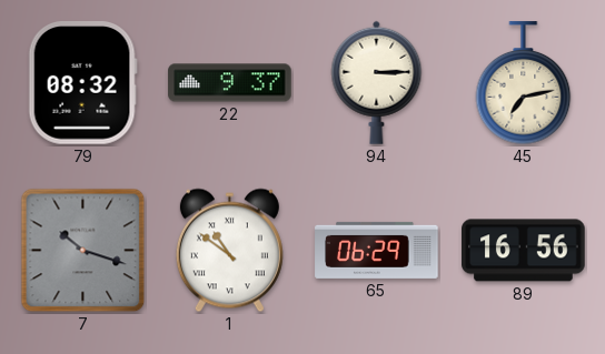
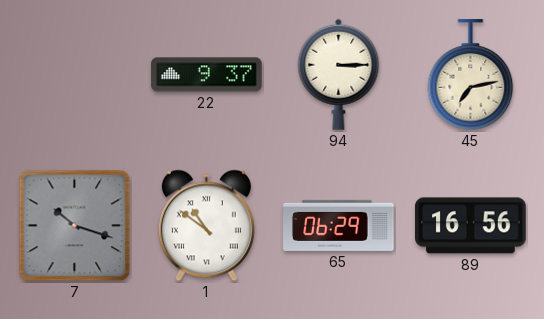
79: 08:32 -> none (82, 83)
